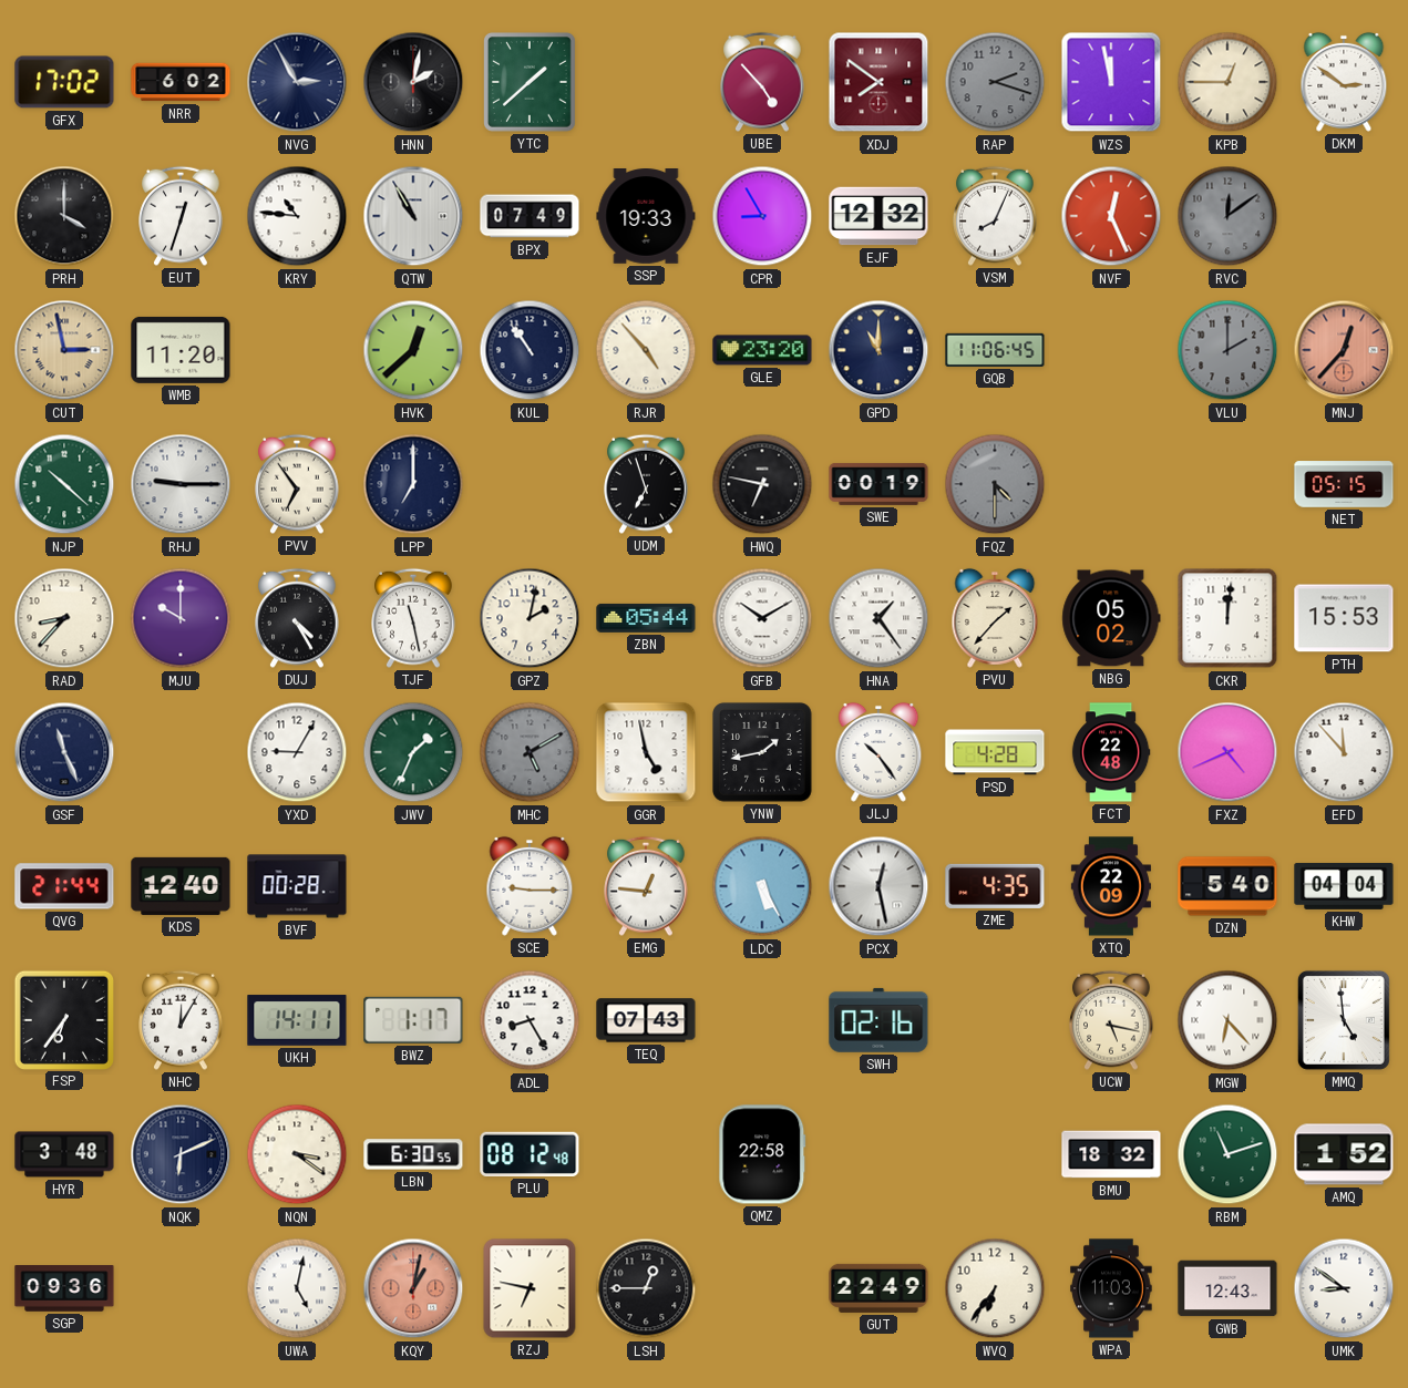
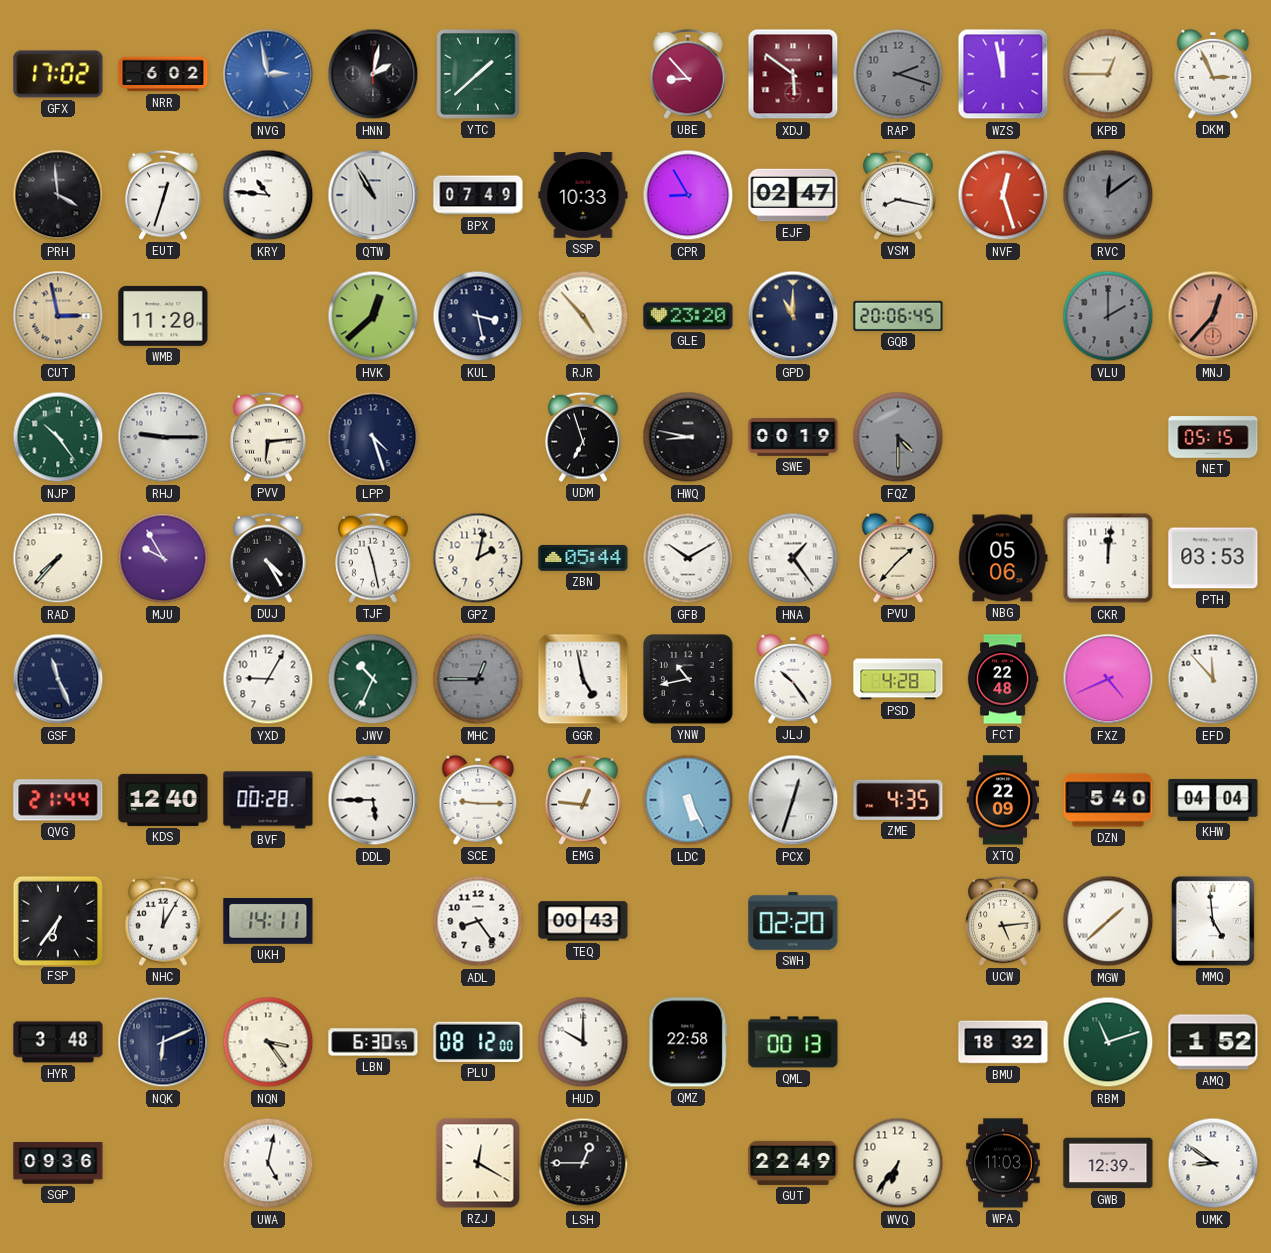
NVG: 2:55 -> 2:58 (268, 74)
NVG dial: navy -> blue (268, 74)
UBE: 4:53 -> 8:53 (688, 74)
XDJ: 7:51 -> 5:51 (793, 74)
DKM: 2:51 -> 2:56 (1213, 74)
PRH: 4:00 -> 3:59 (58, 195)
SSP: 19:33 -> 10:33 (583, 196)
EJF: 12:32 -> 02:47 (793, 195)
VSM: 8:04 -> 8:17 (898, 195)
NVF: 12:26 -> 12:27 (1003, 195)
KUL: 10:54 -> 3:28 (478, 316)
GQB: 11:06 -> 20:06 (898, 316)
NJP: 10:22 -> 10:24 (58, 437)
PVV: 6:54 -> 6:14 (268, 437)
LPP: 7:00 -> 4:27 (373, 437)
HWQ: 6:47 -> 8:47 (688, 437)
RAD: 8:37 -> 7:37 (58, 558)
MJU: 10:00 -> 9:55 (163, 558)
NBG: 05:02 -> 05:06 (1003, 558)
PTH: 15:53 -> 03:53 (1213, 558)
JWV: 1:34 -> 10:34 (373, 679)
MHC: 5:10 -> 12:45 (478, 679)
YNW: 1:43 -> 10:43 (689, 680)
DDL: none -> 5:45 (373, 800)
PCX: 12:28 -> 12:33 (793, 800)
BWZ: 1:17 -> none (413, 1020)
ADL: 8:25 -> 8:24 (478, 921)
TEQ: 07:43 -> 00:43 (583, 921)
SWH: 02:16 -> 02:20 (793, 921)
UCW: 5:17 -> 5:14 (1003, 921)
MGW: 6:23 -> 1:38 (1108, 921)
NQN: 3:21 -> 3:24 (268, 1042)
PLU: 08:12:48 -> 08:12:00 (478, 1042)
HUD: none -> 10:00 (583, 1042)
QML: none -> 00:13 (793, 1042)
KQY: 1:02 -> none (413, 1288)
RZJ: 6:47 -> 12:20 (478, 1163)
GWB: 12:43 -> 12:39 (1108, 1163)
